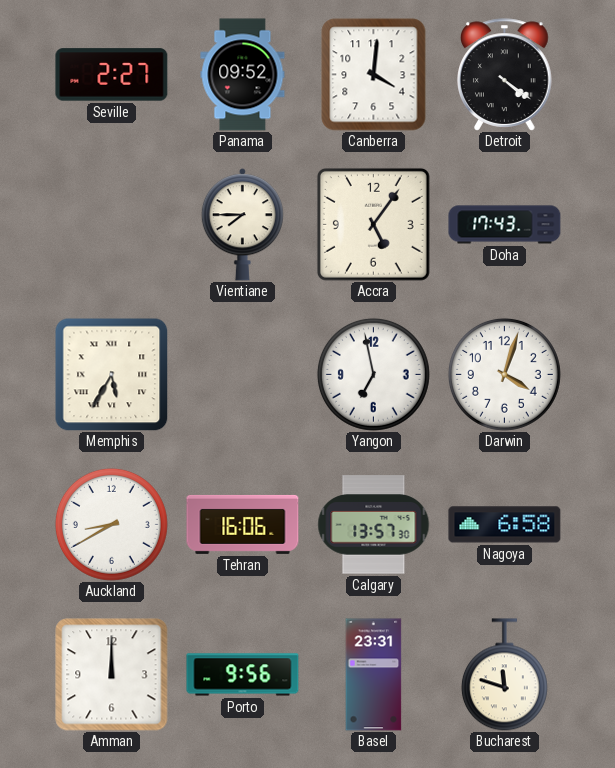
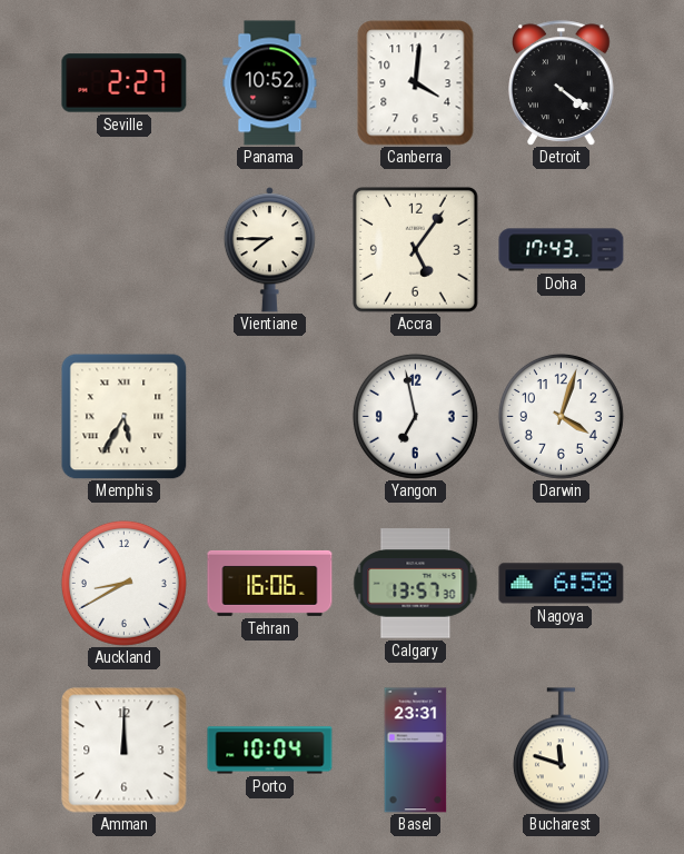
Panama: 09:52 -> 10:52 (270, 83)
Porto: 9:56 -> 10:04 (270, 751)
